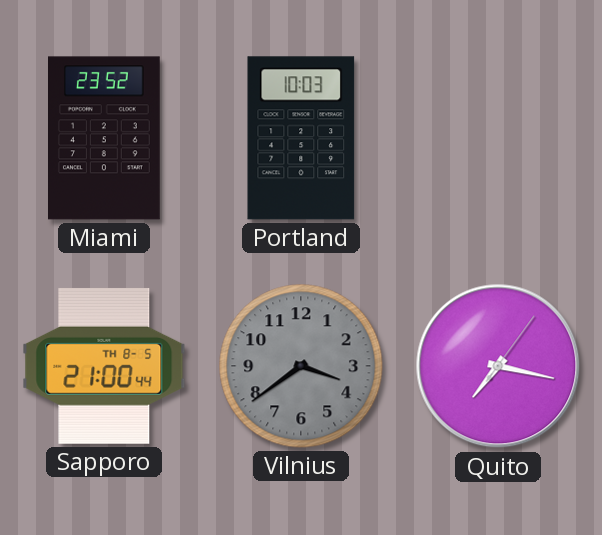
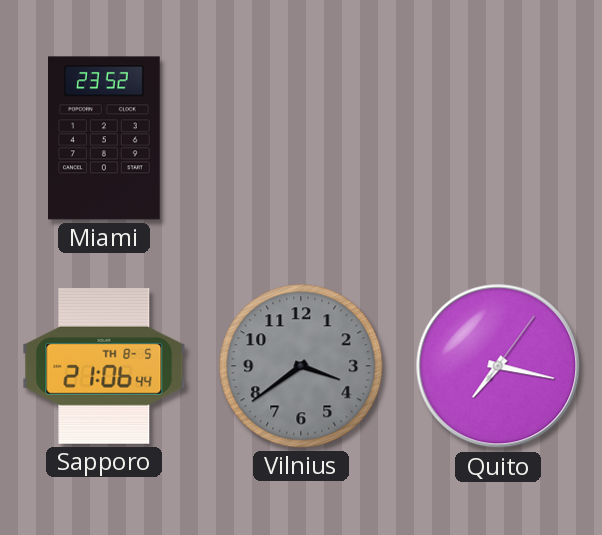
Portland: 10:03 -> none (301, 138)
Sapporo: 21:00 -> 21:06 (104, 366)
